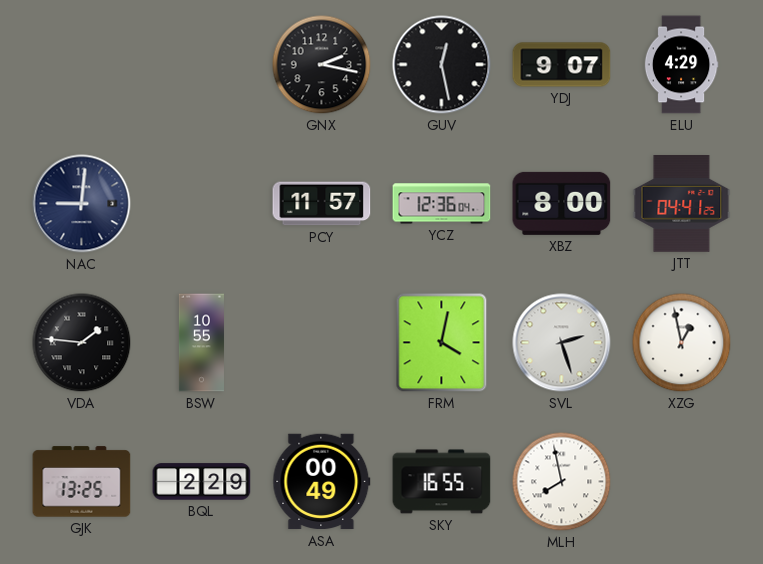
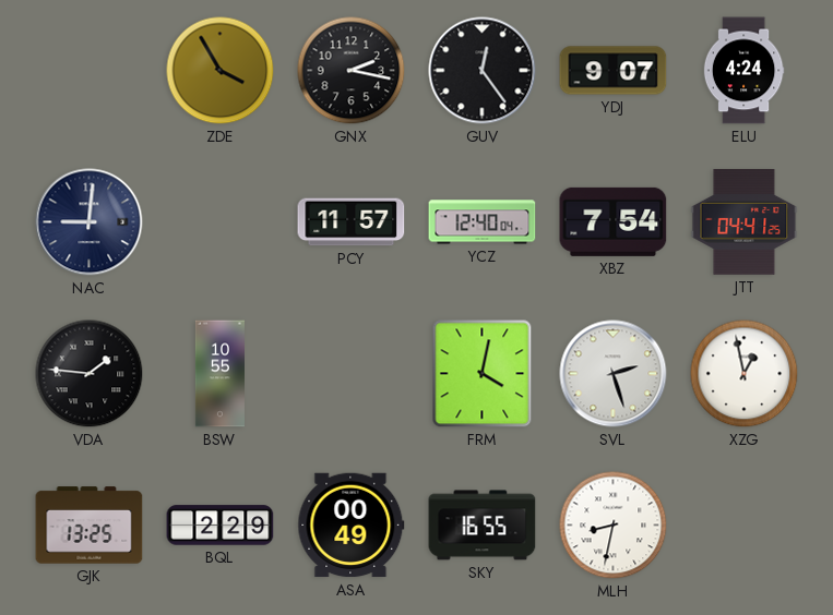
ZDE: none -> 3:55 (221, 71)
GUV: 12:28 -> 12:24 (483, 71)
ELU: 4:29 -> 4:24 (743, 71)
YCZ: 12:36 -> 12:40 (483, 222)
XBZ: 8:00 -> 7:54 (614, 221)
MLH: 7:58 -> 8:32 (614, 526)
